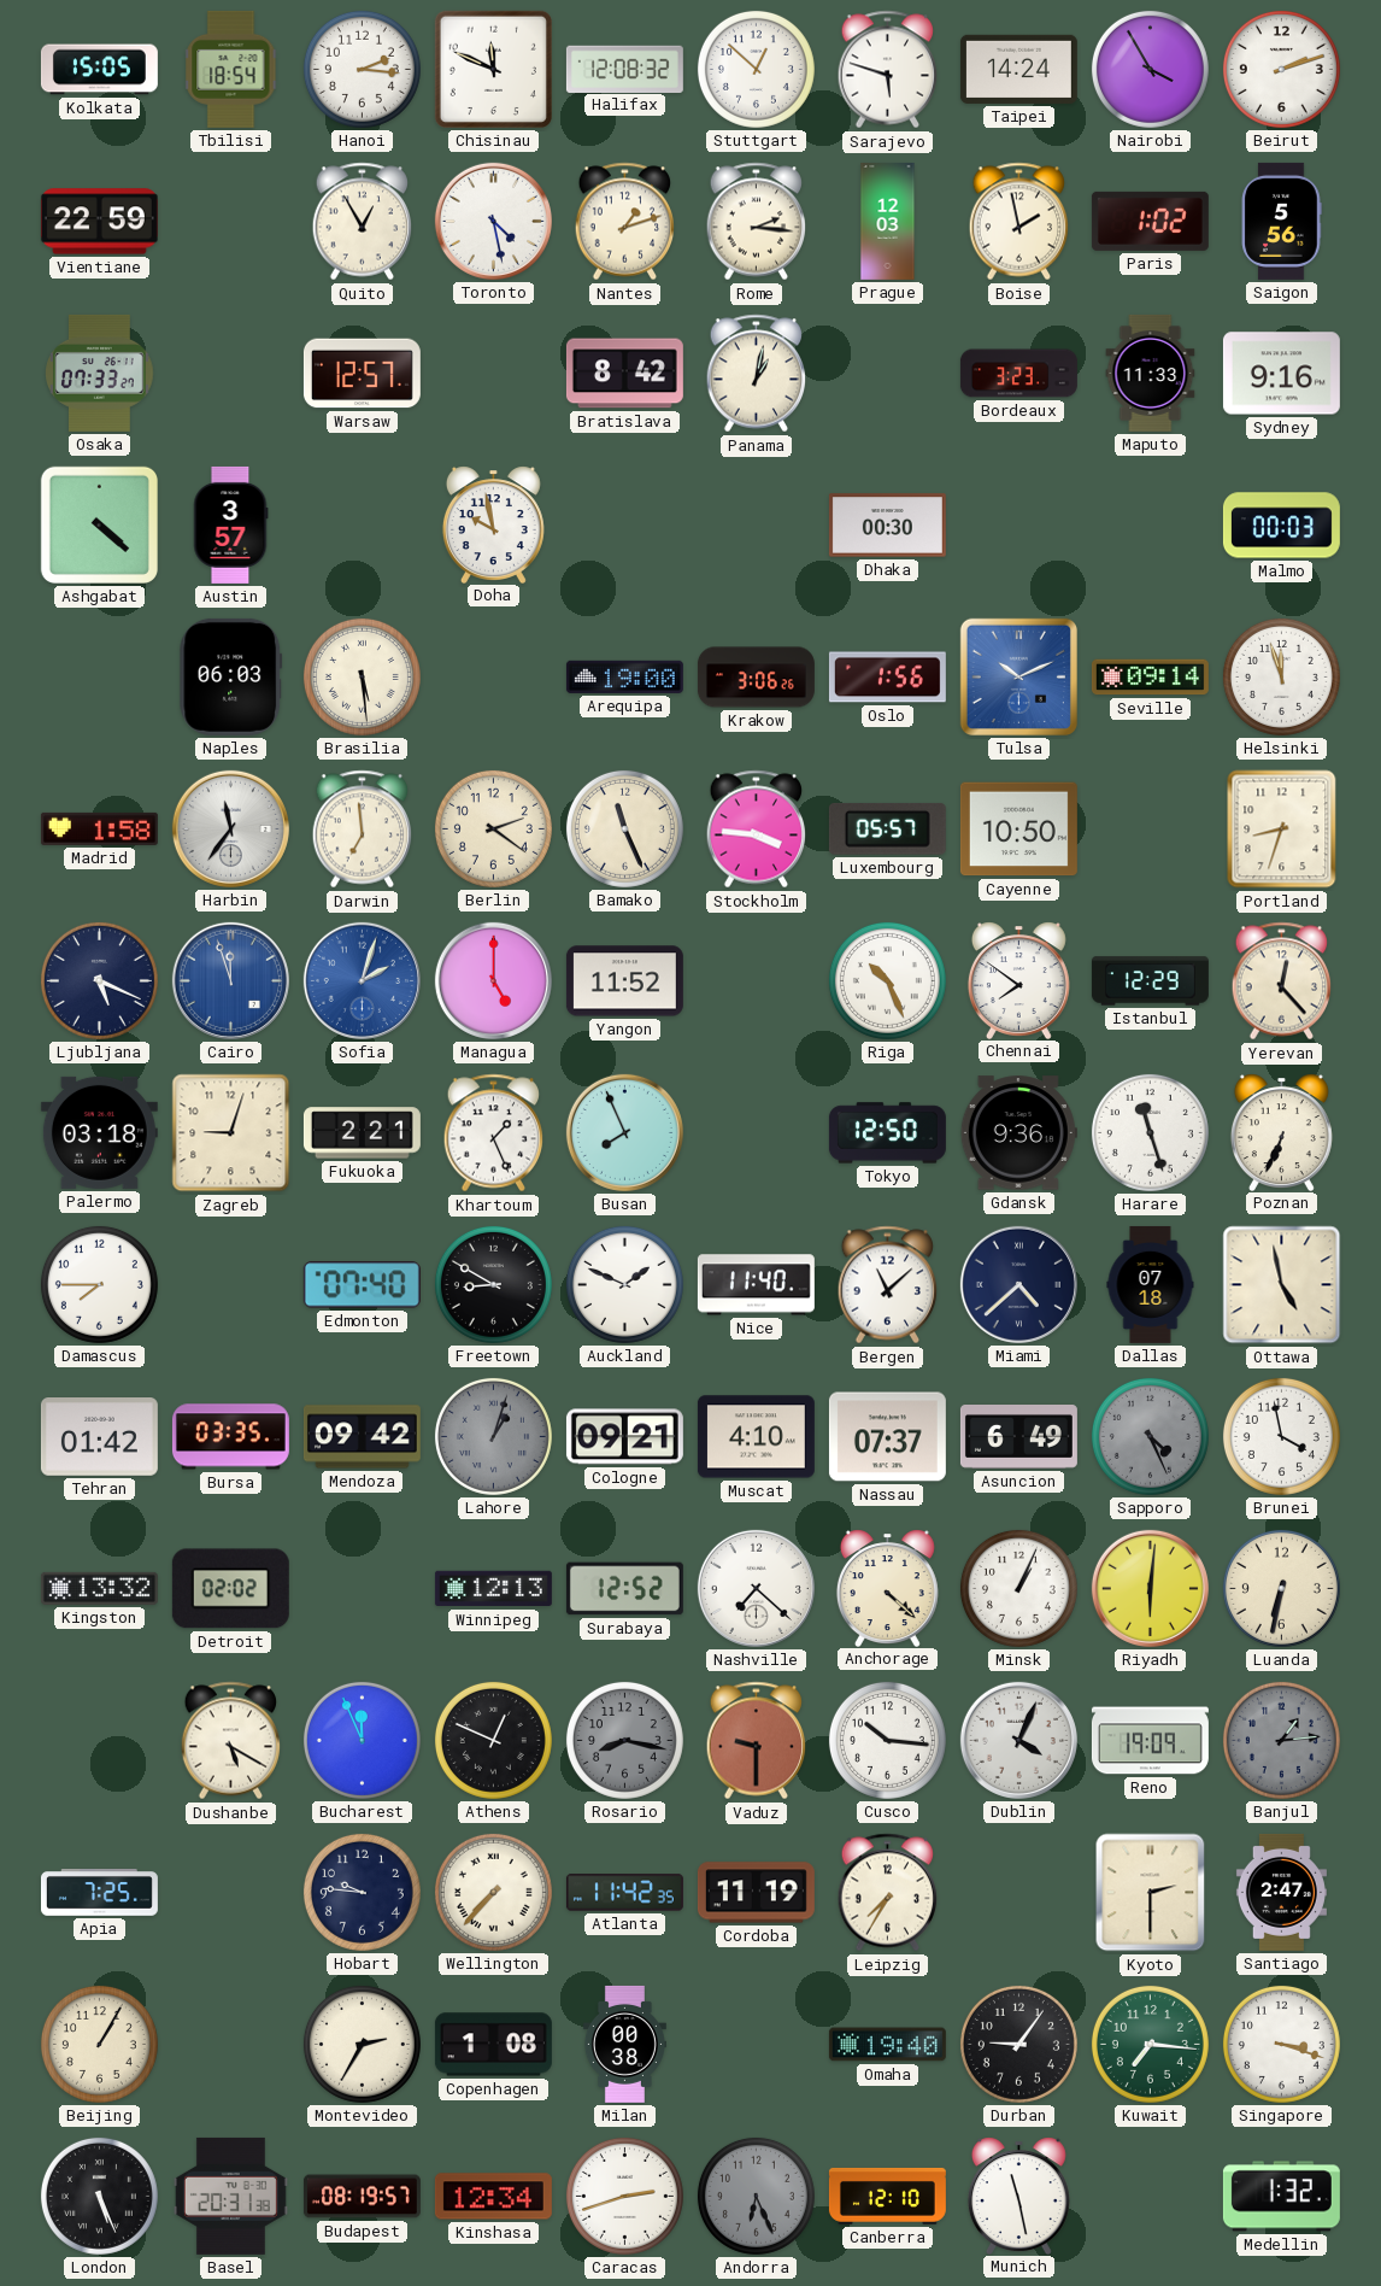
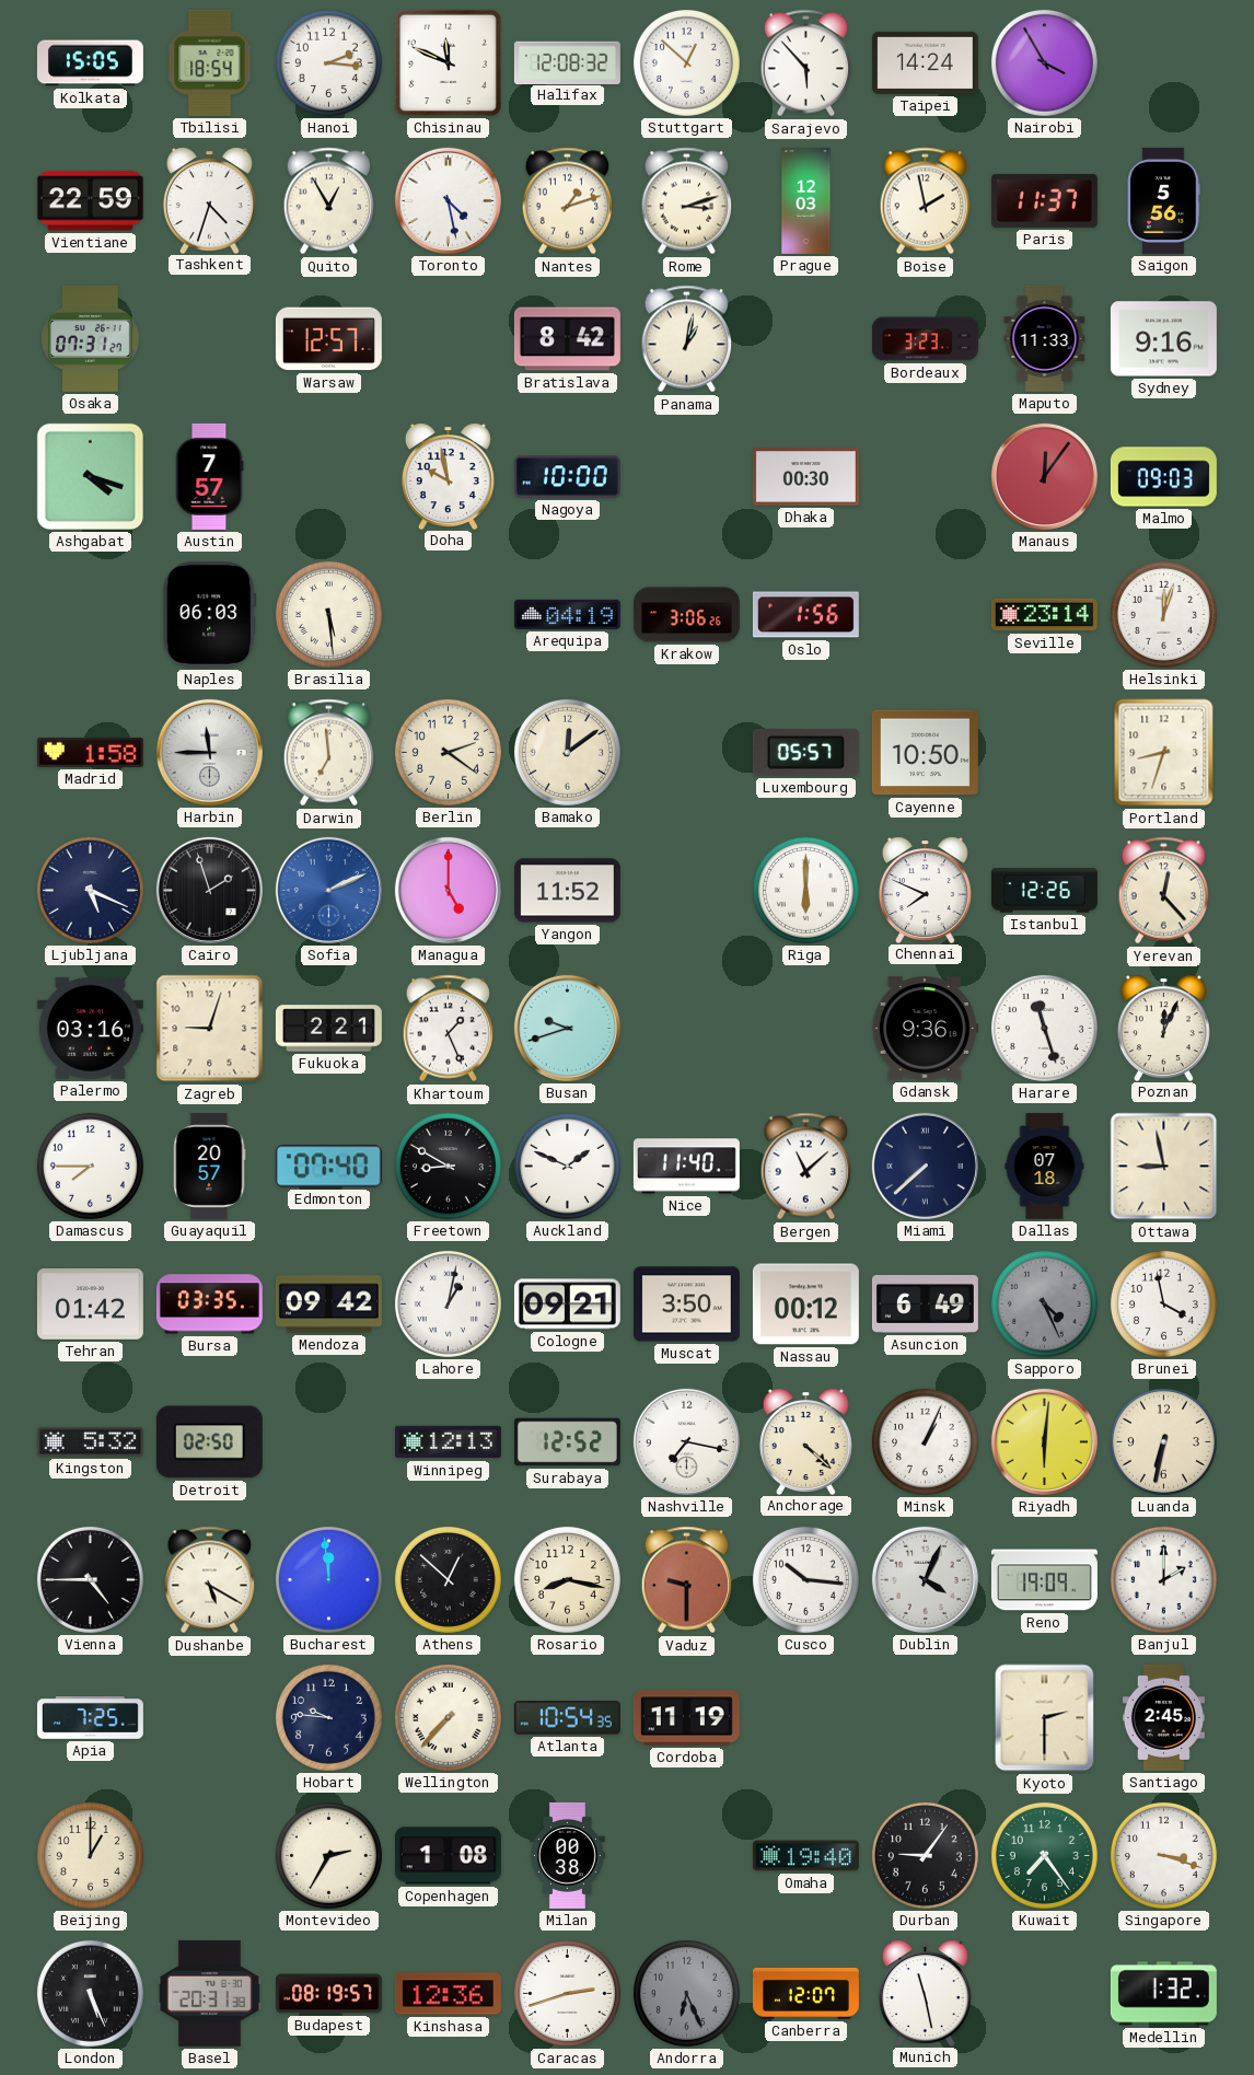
Sarajevo: 5:48 -> 5:53 (806, 63)
Beirut: 2:12 -> none (1281, 69)
Tashkent: none -> 4:33 (209, 200)
Rome: 2:16 -> 3:12 (687, 201)
Paris: 1:02 -> 11:37 (1044, 200)
Osaka: 07:33 -> 07:31 (91, 338)
Ashgabat: 4:22 -> 4:18 (90, 476)
Austin: 3:57 -> 7:57 (209, 476)
Nagoya: none -> 10:00 (567, 477)
Manaus: none -> 12:06 (1044, 476)
Malmo: 00:03 -> 09:03 (1163, 477)
Arequipa: 19:00 -> 04:19 (567, 614)
Tulsa: 10:11 -> none (1018, 676)
Seville: 09:14 -> 23:14 (1044, 615)
Helsinki: 11:57 -> 12:03 (1163, 614)
Harbin: 11:36 -> 11:45 (209, 752)
Bamako: 11:26 -> 12:09 (567, 752)
Stockholm: 3:46 -> none (757, 830)
Cairo: 11:57 -> 1:57 (209, 890)
Cairo dial: blue -> black (209, 890)
Sofia: 2:03 -> 2:11 (328, 890)
Riga: 10:26 -> 6:00 (805, 890)
Chennai: 7:51 -> 7:49 (925, 890)
Istanbul: 12:29 -> 12:26 (1044, 891)
Palermo: 03:18 -> 03:16 (90, 1028)
Busan: 7:56 -> 9:42 (567, 1028)
Tokyo: 12:50 -> none (887, 1133)
Poznan: 6:34 -> 12:04 (1163, 1028)
Guayaquil: none -> 20:57 (210, 1166)
Miami: 4:38 -> 7:38 (925, 1166)
Ottawa: 4:58 -> 8:58 (1164, 1167)
Lahore: 1:03 -> 1:02 (448, 1303)
Lahore dial: grey -> white (448, 1303)
Muscat: 4:10 -> 3:50 (686, 1305)
Nassau: 07:37 -> 00:12 (805, 1305)
Kingston: 13:32 -> 5:32 (90, 1441)
Detroit: 02:02 -> 02:50 (209, 1442)
Nashville: 7:22 -> 7:17 (686, 1441)
Vienna: none -> 4:45 (90, 1579)
Bucharest: 11:56 -> 11:59 (328, 1579)
Athens: 12:49 -> 12:52 (448, 1579)
Rosario dial: grey -> cream (567, 1579)
Banjul: 1:14 -> 2:00 (1163, 1579)
Banjul dial: grey -> white (1163, 1579)
Atlanta: 11:42 -> 10:54 (567, 1718)
Leipzig: 7:35 -> none (888, 1893)
Santiago: 2:47 -> 2:45 (1163, 1717)
Beijing: 1:05 -> 1:00 (90, 1855)
Kuwait: 7:16 -> 7:24 (1044, 1855)
Kinshasa: 12:34 -> 12:36 (448, 1994)
Canberra: 12:10 -> 12:07 (805, 1993)
